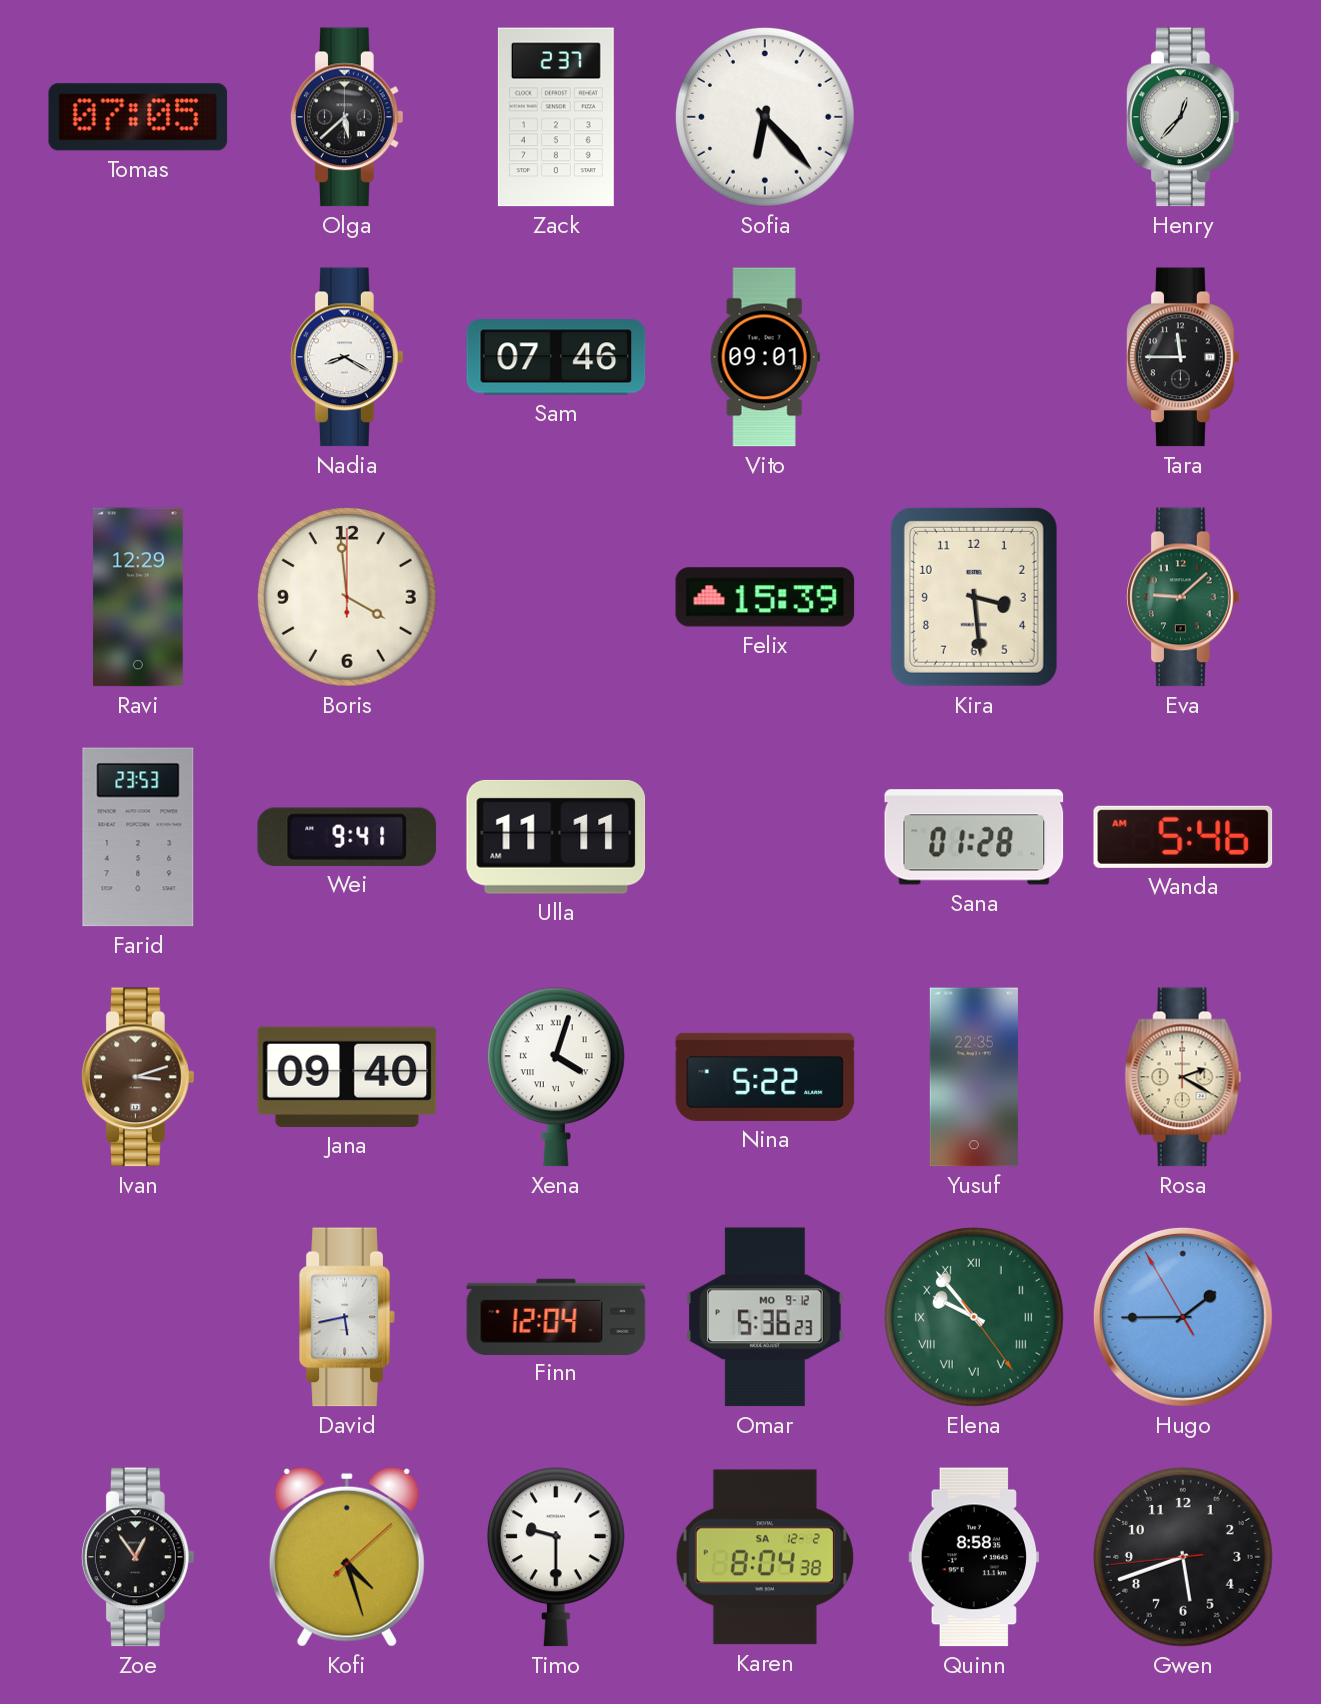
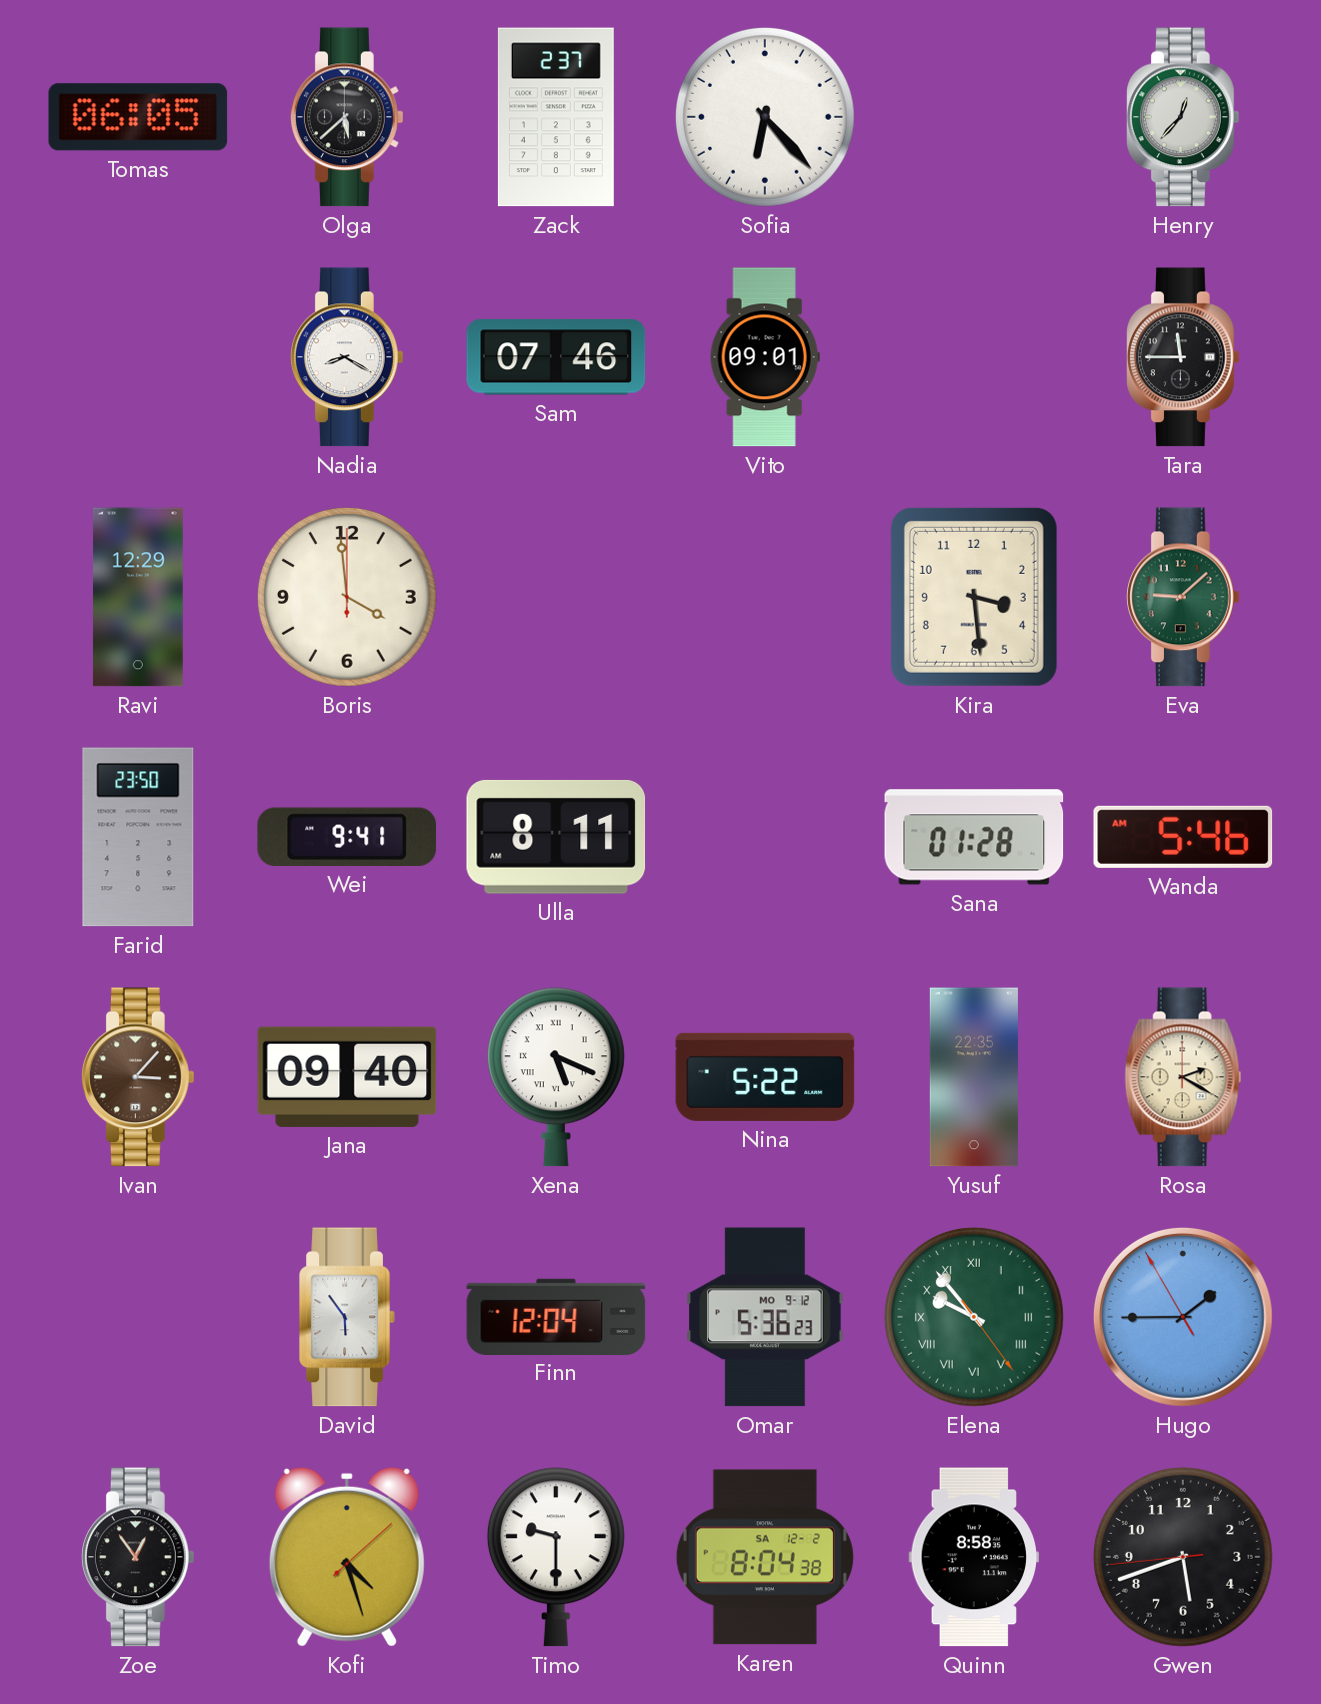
Tomas: 07:05 -> 06:05 (138, 117)
Felix: 15:39 -> none (765, 597)
Farid: 23:53 -> 23:50 (138, 837)
Ulla: 11:11 -> 8:11 (556, 837)
Ivan: 3:12 -> 3:07 (139, 1077)
Xena: 4:03 -> 5:19 (556, 1077)
David: 5:43 -> 5:54 (347, 1317)
